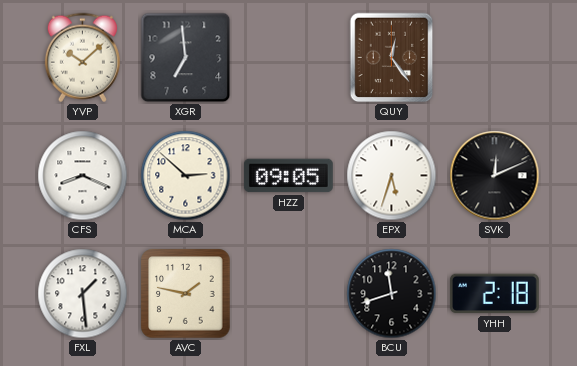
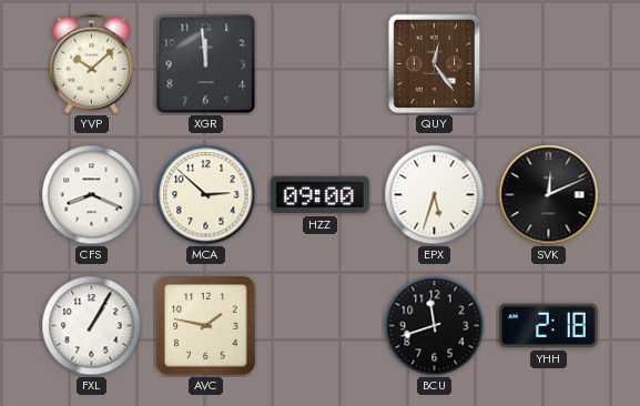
XGR: 6:59 -> 11:59 (206, 64)
HZZ: 09:05 -> 09:00 (319, 195)
FXL: 1:29 -> 1:05 (92, 326)
